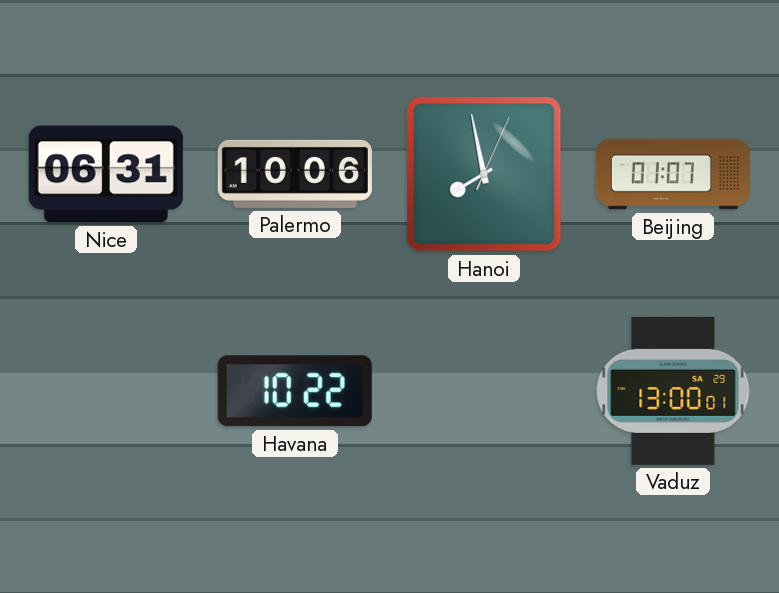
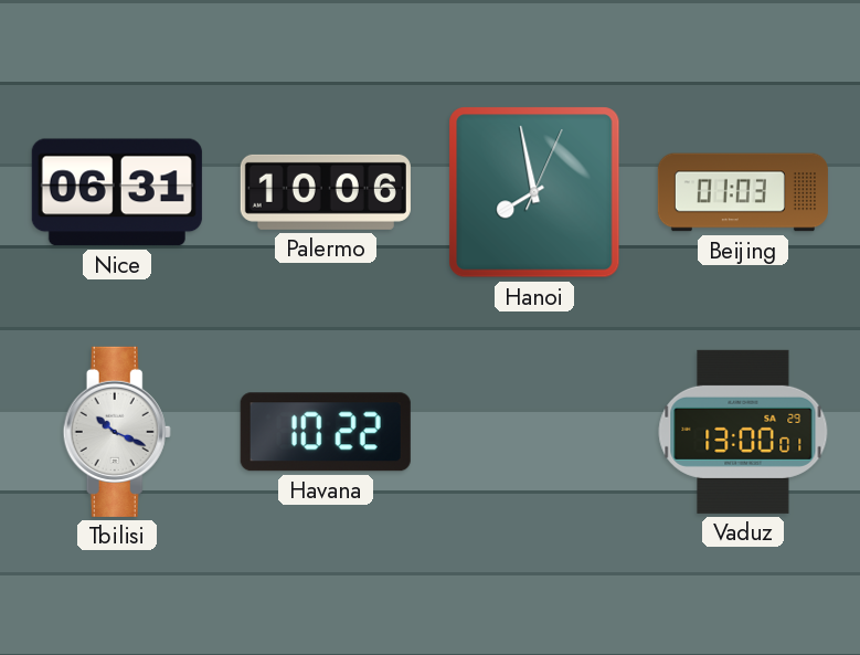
Beijing: 01:07 -> 01:03 (743, 192)
Tbilisi: none -> 10:19 (117, 432)
